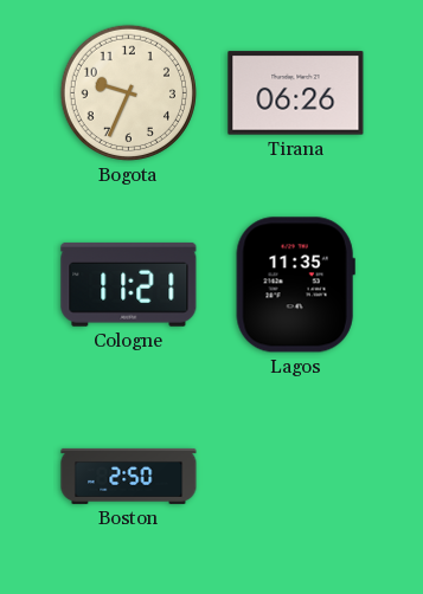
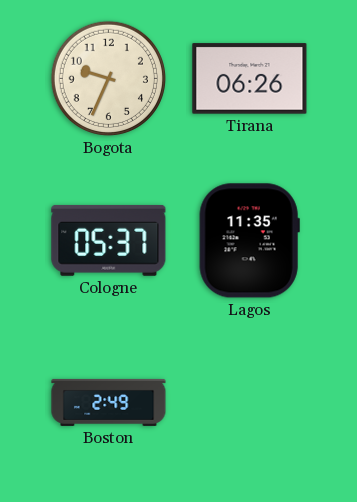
Cologne: 11:21 -> 05:37 (109, 240)
Boston: 2:50 -> 2:49 (109, 402)
